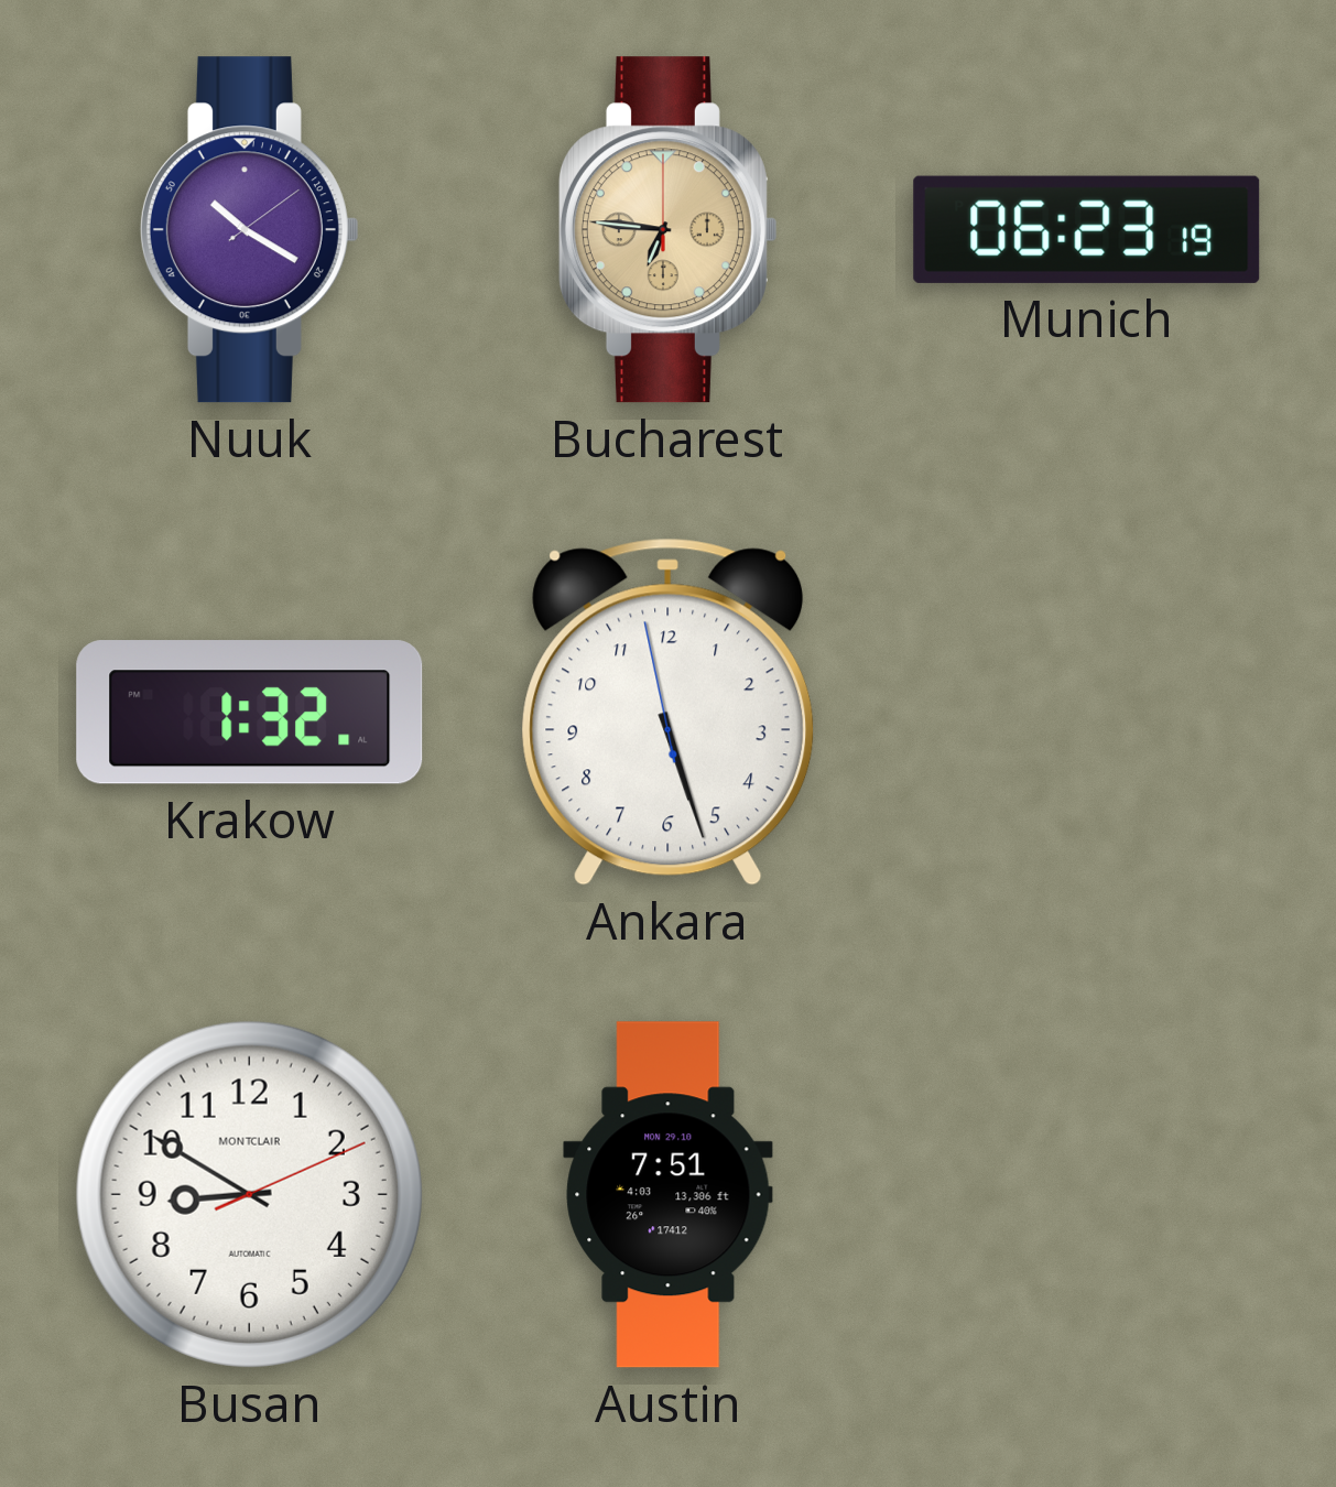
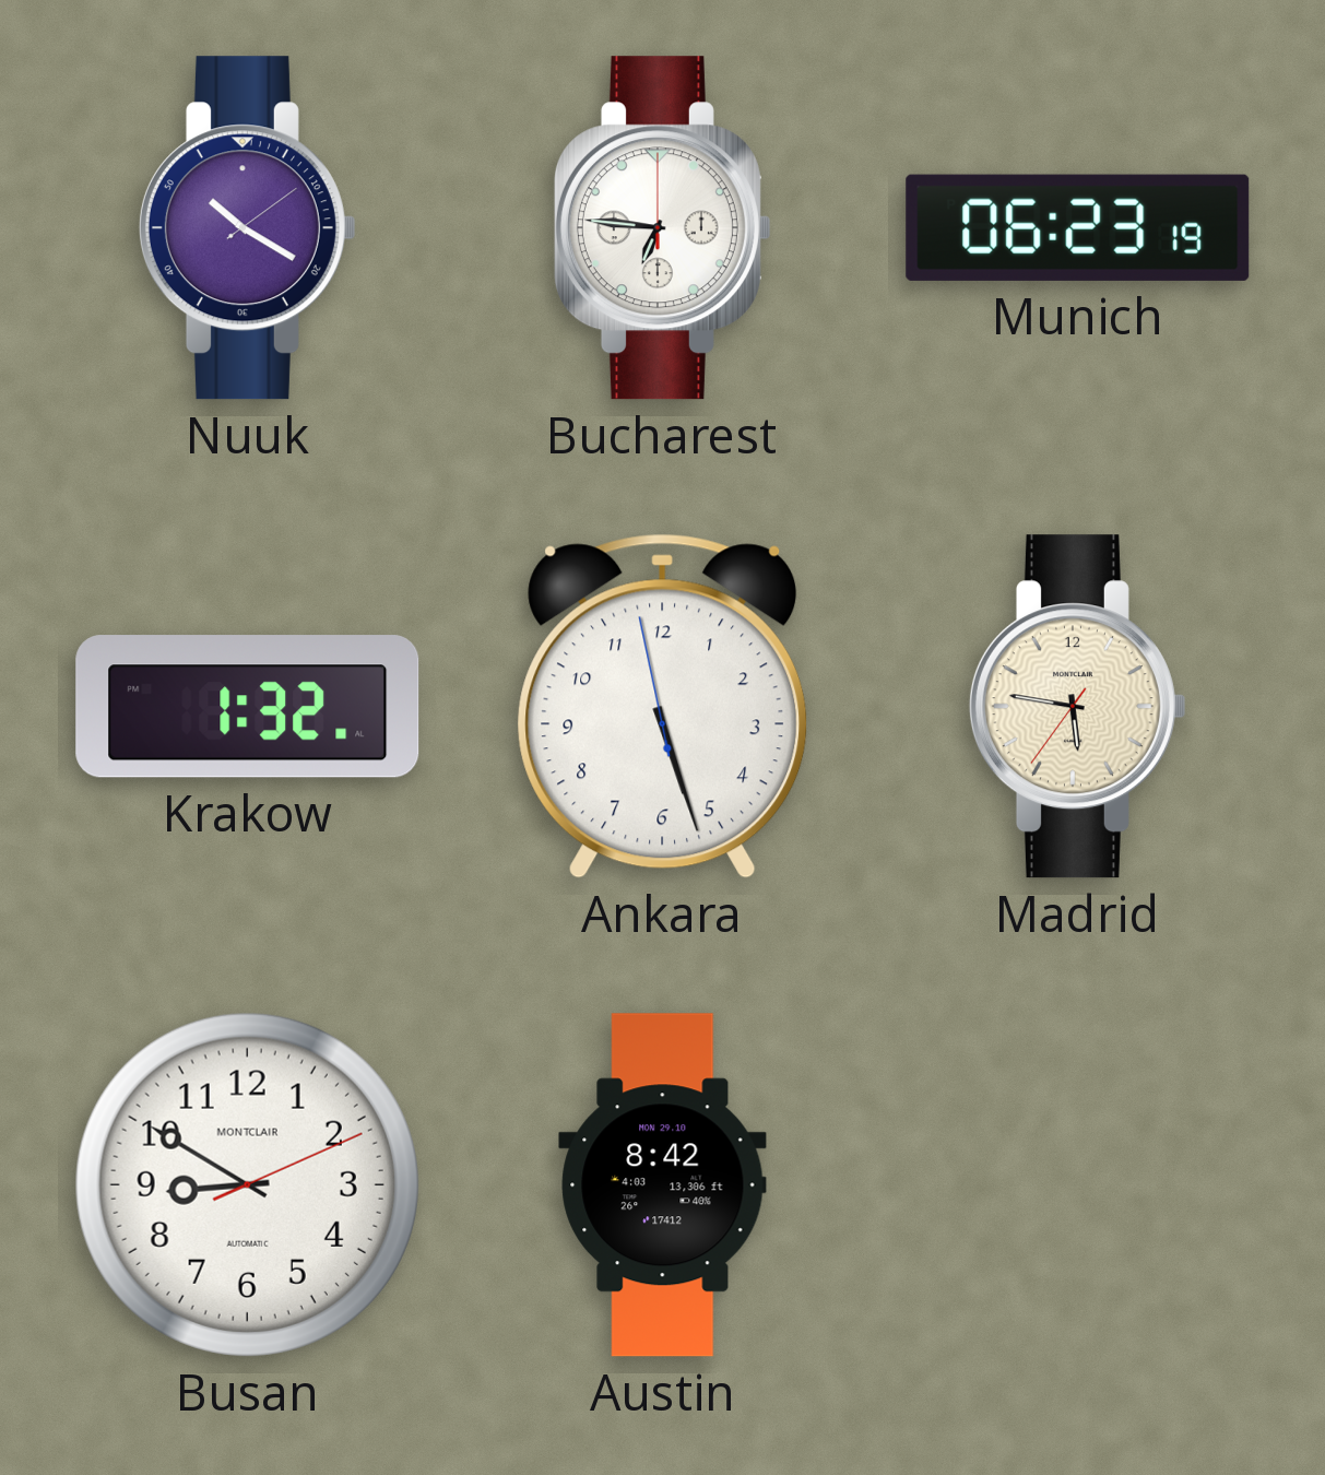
Bucharest dial: champagne -> white (662, 228)
Madrid: none -> 5:46 (1077, 707)
Austin: 7:51 -> 8:42 (663, 1185)
